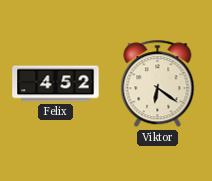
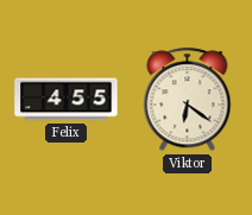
Felix: 4:52 -> 4:55 (67, 100)
